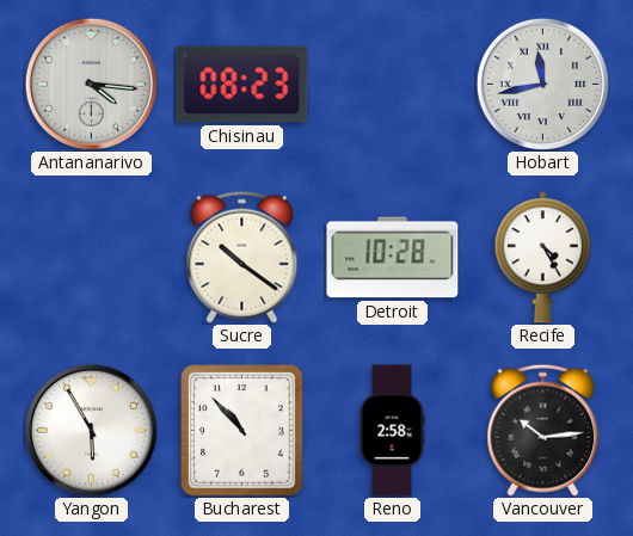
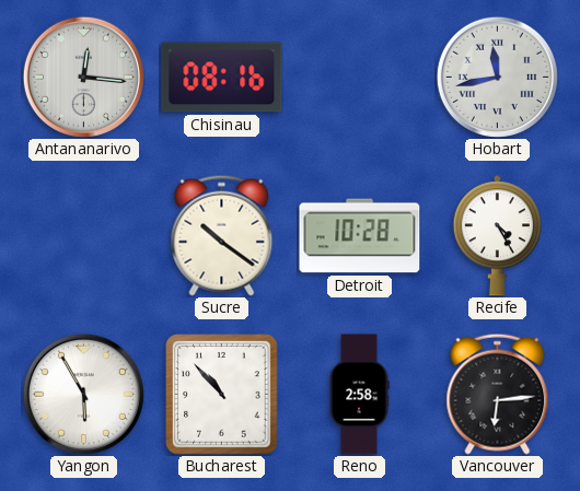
Antananarivo: 4:16 -> 12:16 (83, 77)
Chisinau: 08:23 -> 08:16 (222, 78)
Vancouver: 10:14 -> 6:14 (498, 394)
